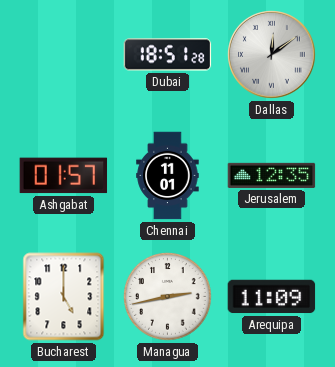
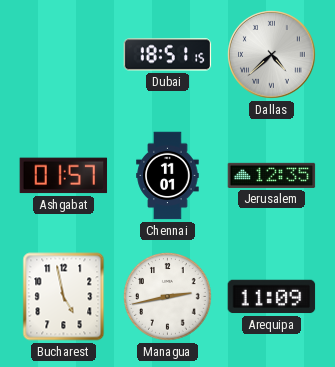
Dubai: 18:51:28 -> 18:51:15 (168, 55)
Dallas: 12:09 -> 4:38 (272, 55)
Bucharest: 5:00 -> 4:58 (64, 297)
